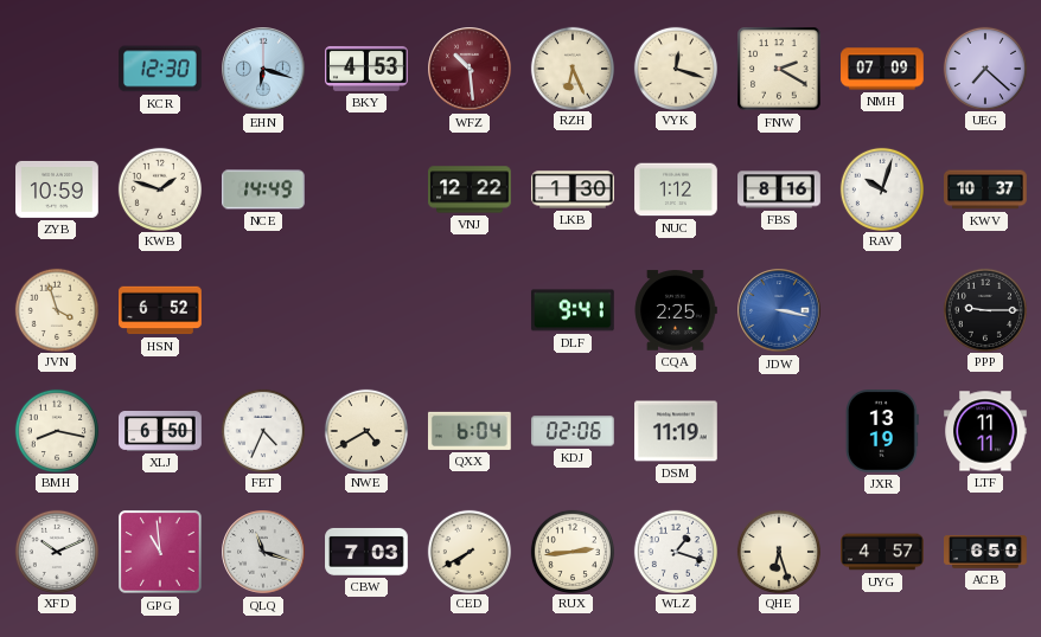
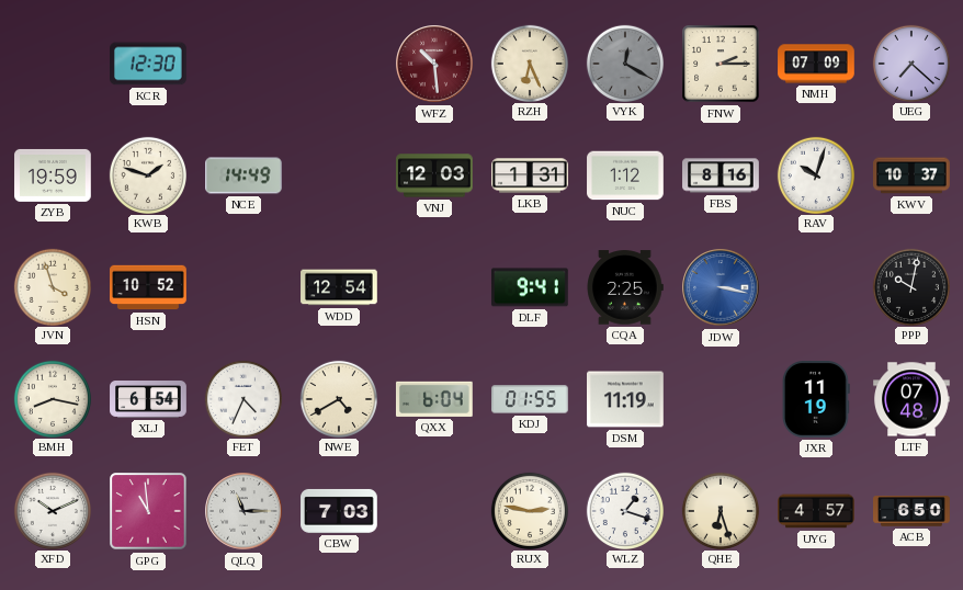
EHN: 6:18 -> none (263, 69)
BKY: 4:53 -> none (368, 69)
VYK: 12:18 -> 12:20 (624, 63)
VYK dial: cream -> grey (624, 63)
FNW: 2:20 -> 2:15 (721, 64)
ZYB: 10:59 -> 19:59 (53, 175)
VNJ: 12:22 -> 12:03 (434, 175)
LKB: 1:30 -> 1:31 (530, 175)
HSN: 6:52 -> 10:52 (148, 287)
WDD: none -> 12:54 (339, 287)
PPP: 9:15 -> 10:02 (910, 286)
XLJ: 6:50 -> 6:54 (148, 400)
KDJ: 02:06 -> 01:55 (531, 399)
JXR: 13:19 -> 11:19 (816, 400)
LTF: 11:11 -> 07:48 (911, 399)
QLQ: 11:18 -> 11:15 (243, 511)
CED: 7:40 -> none (468, 551)
RUX: 2:44 -> 2:47 (529, 510)
